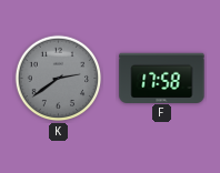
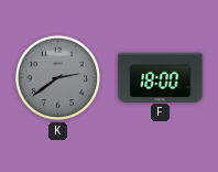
F: 17:58 -> 18:00 (161, 77)
